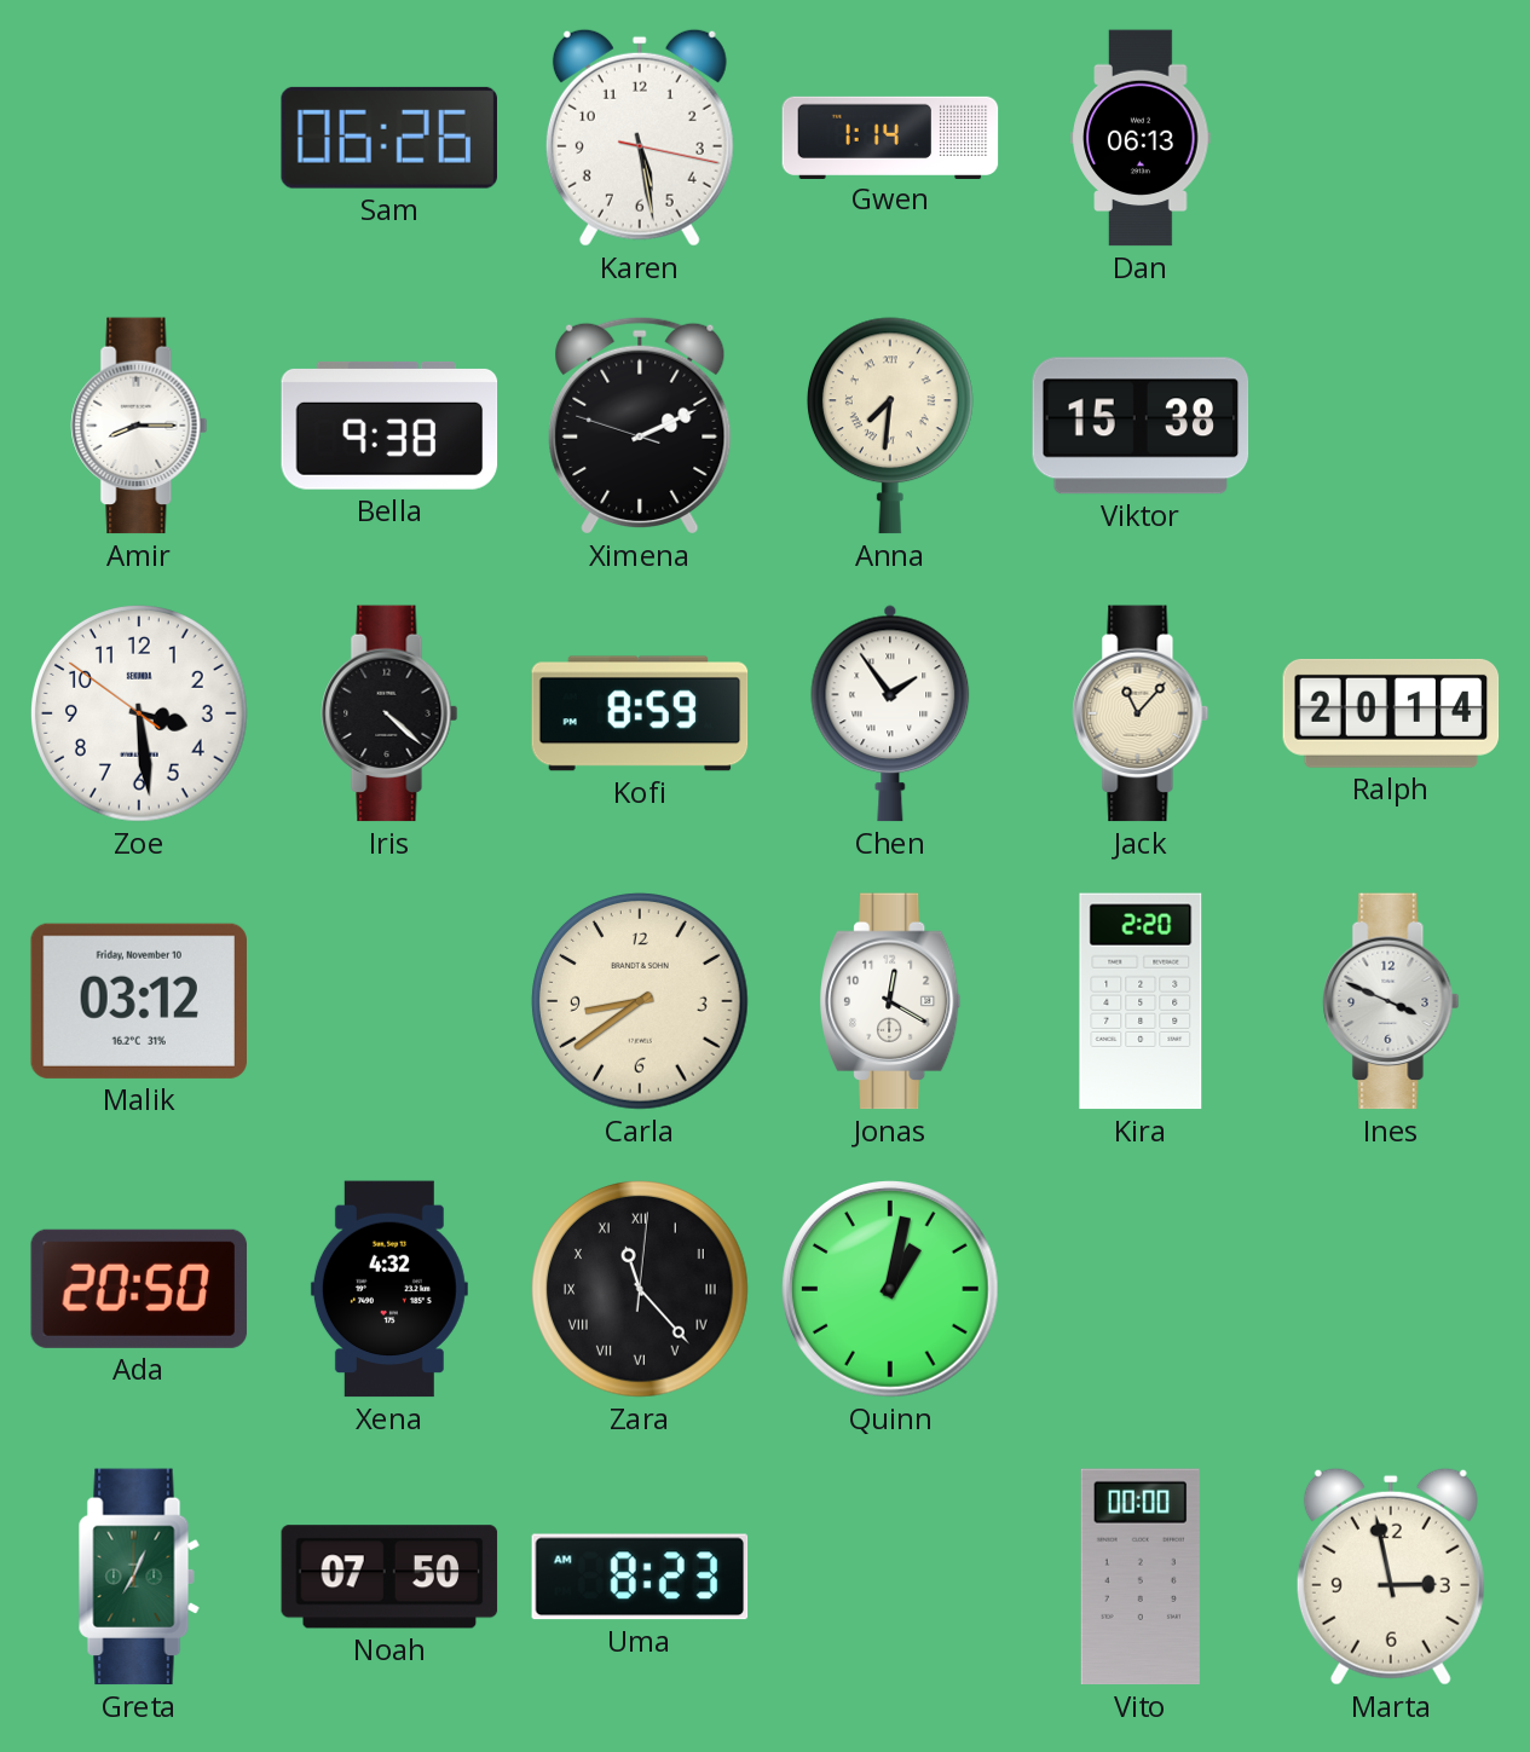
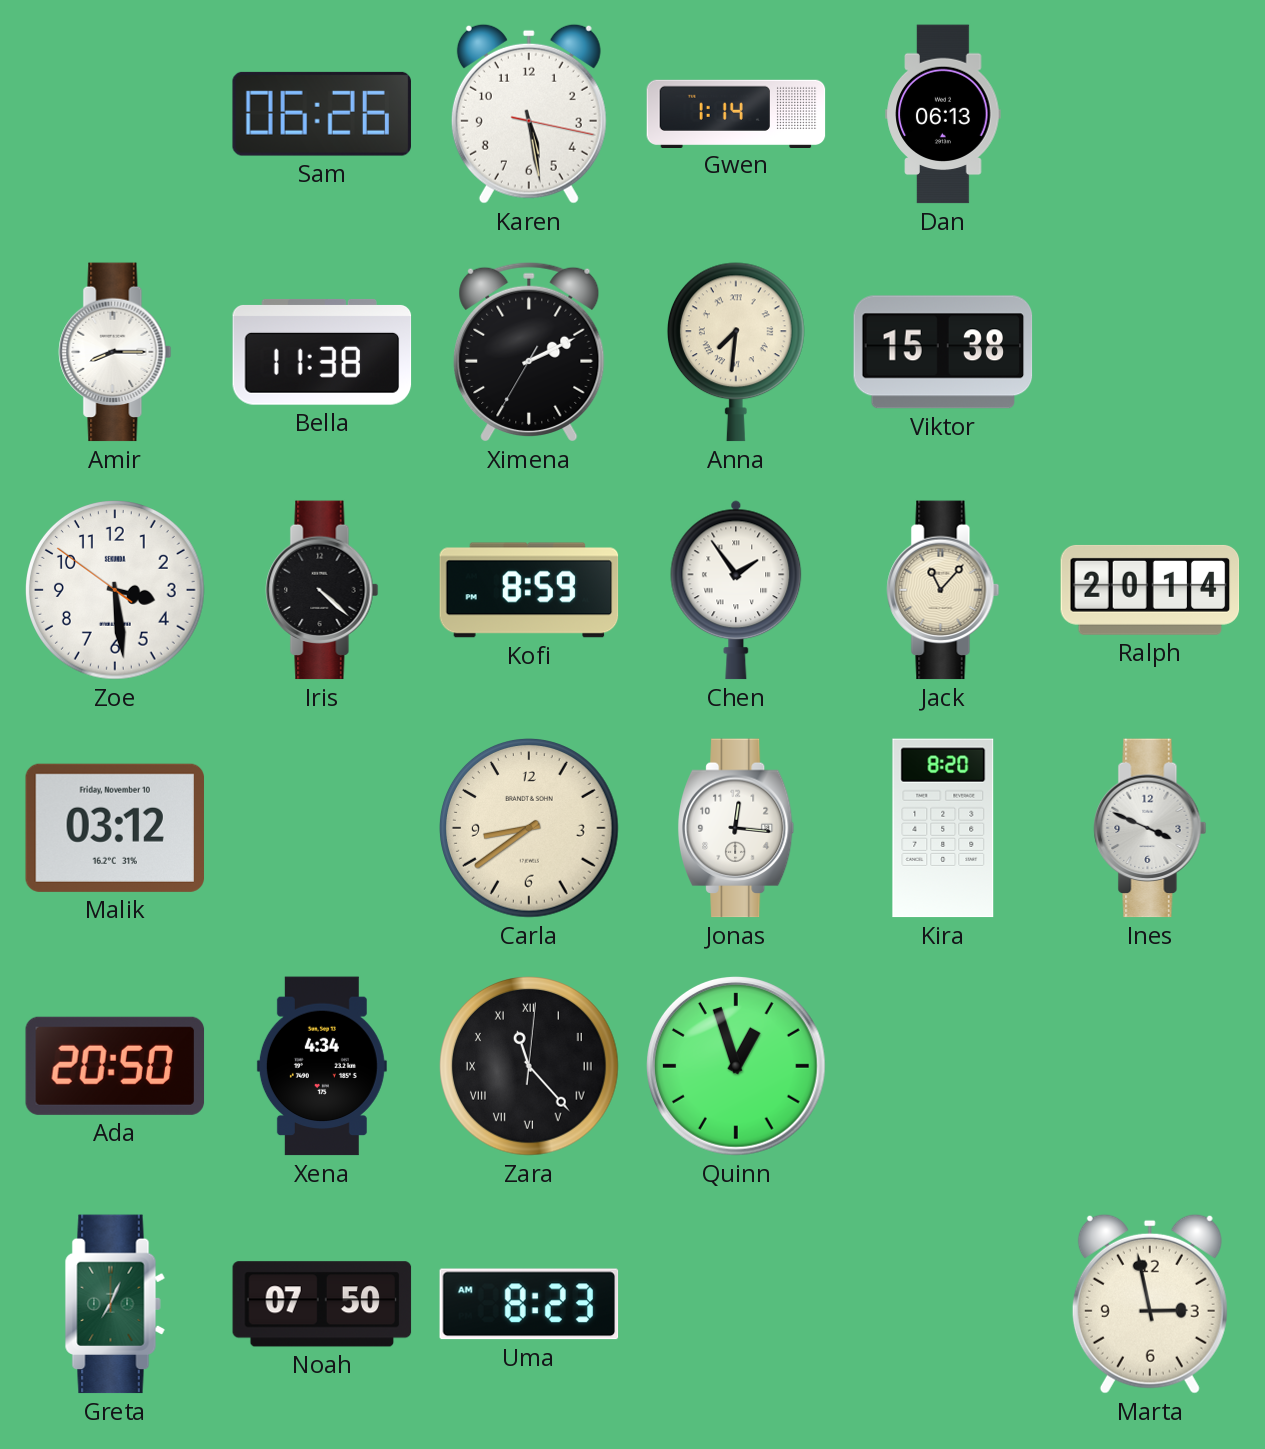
Bella: 9:38 -> 11:38 (322, 352)
Ximena: 2:10:48 -> 2:10:35 (529, 352)
Jonas: 12:20 -> 12:16 (736, 828)
Kira: 2:20 -> 8:20 (943, 828)
Xena: 4:32 -> 4:34 (322, 1066)
Quinn: 1:02 -> 12:57 (737, 1067)
Vito: 00:00 -> none (1141, 1577)
